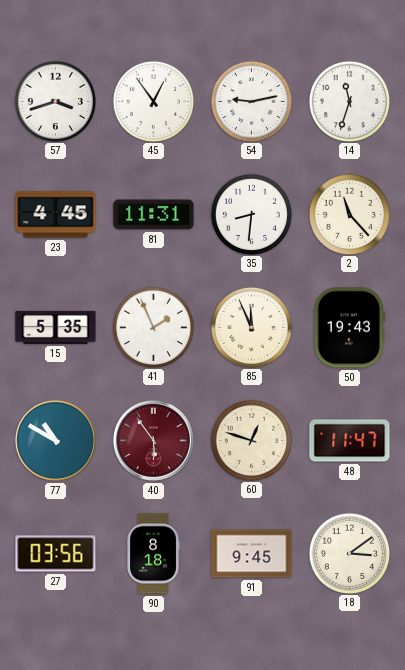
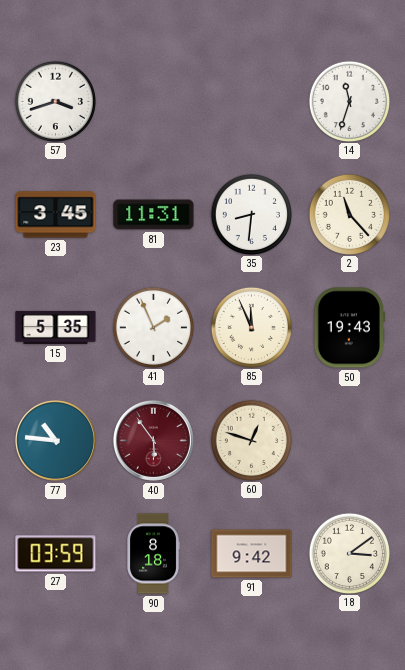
45: 12:54 -> none (153, 101)
54: 9:13 -> none (251, 101)
23: 4:45 -> 3:45 (56, 215)
77: 10:50 -> 10:46 (55, 440)
48: 11:47 -> none (350, 441)
27: 03:56 -> 03:59 (56, 554)
91: 9:45 -> 9:42 (252, 554)
